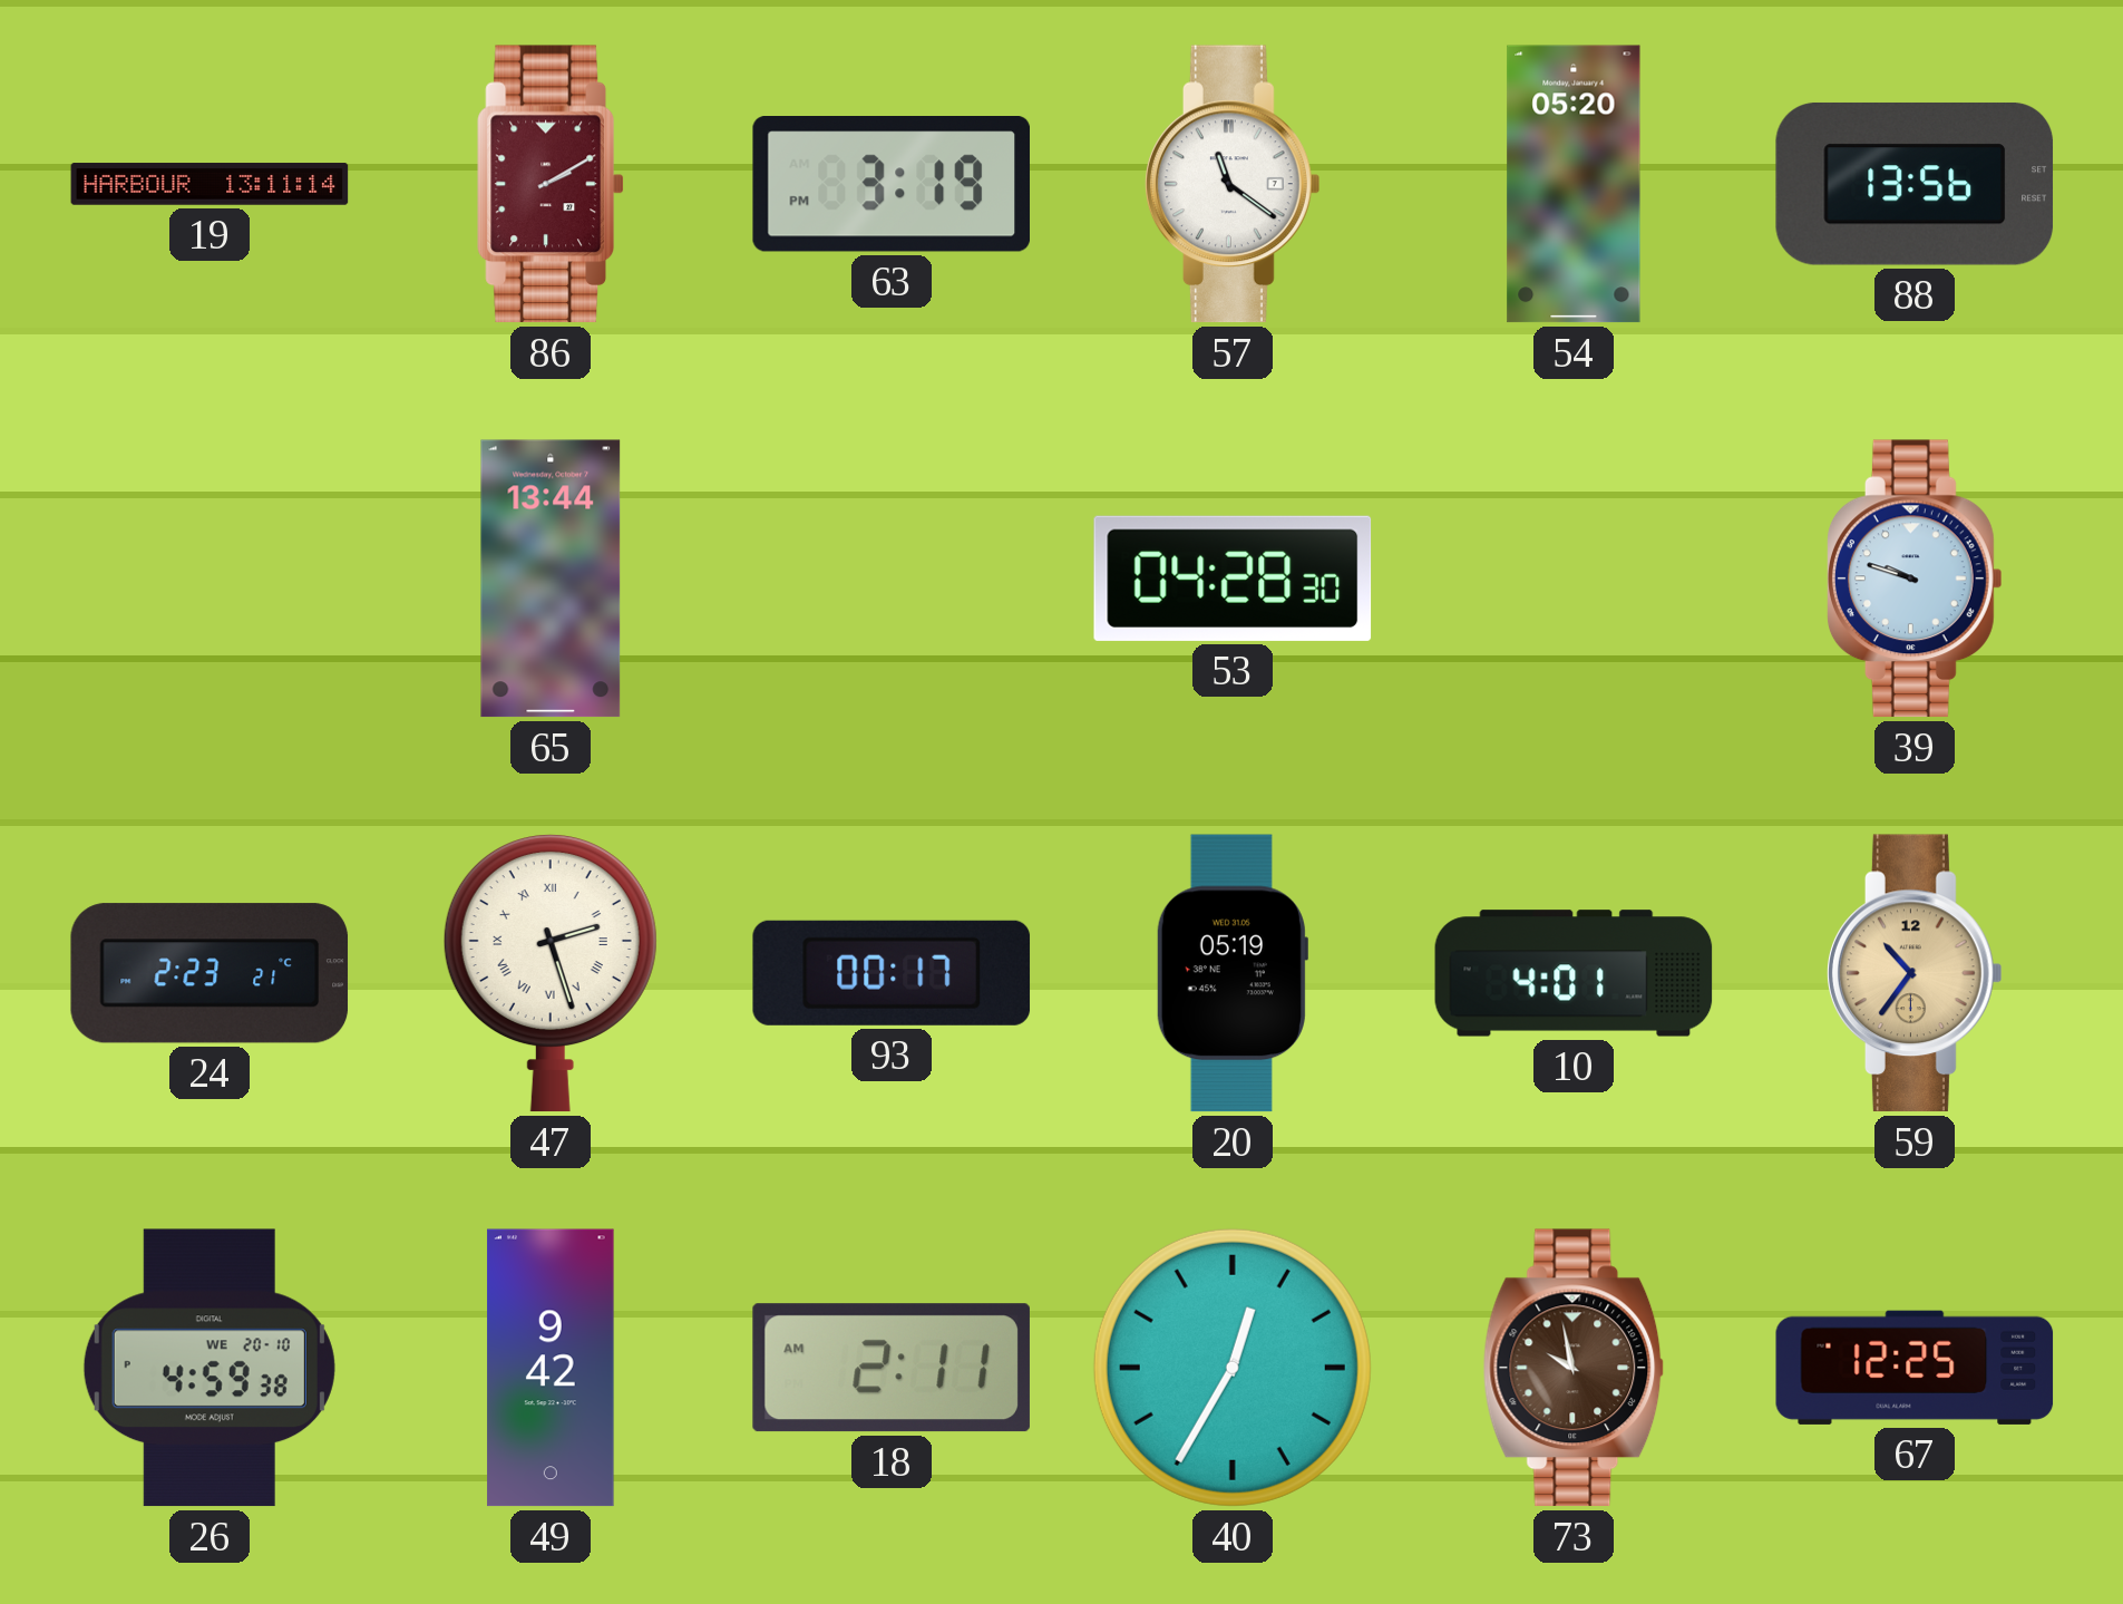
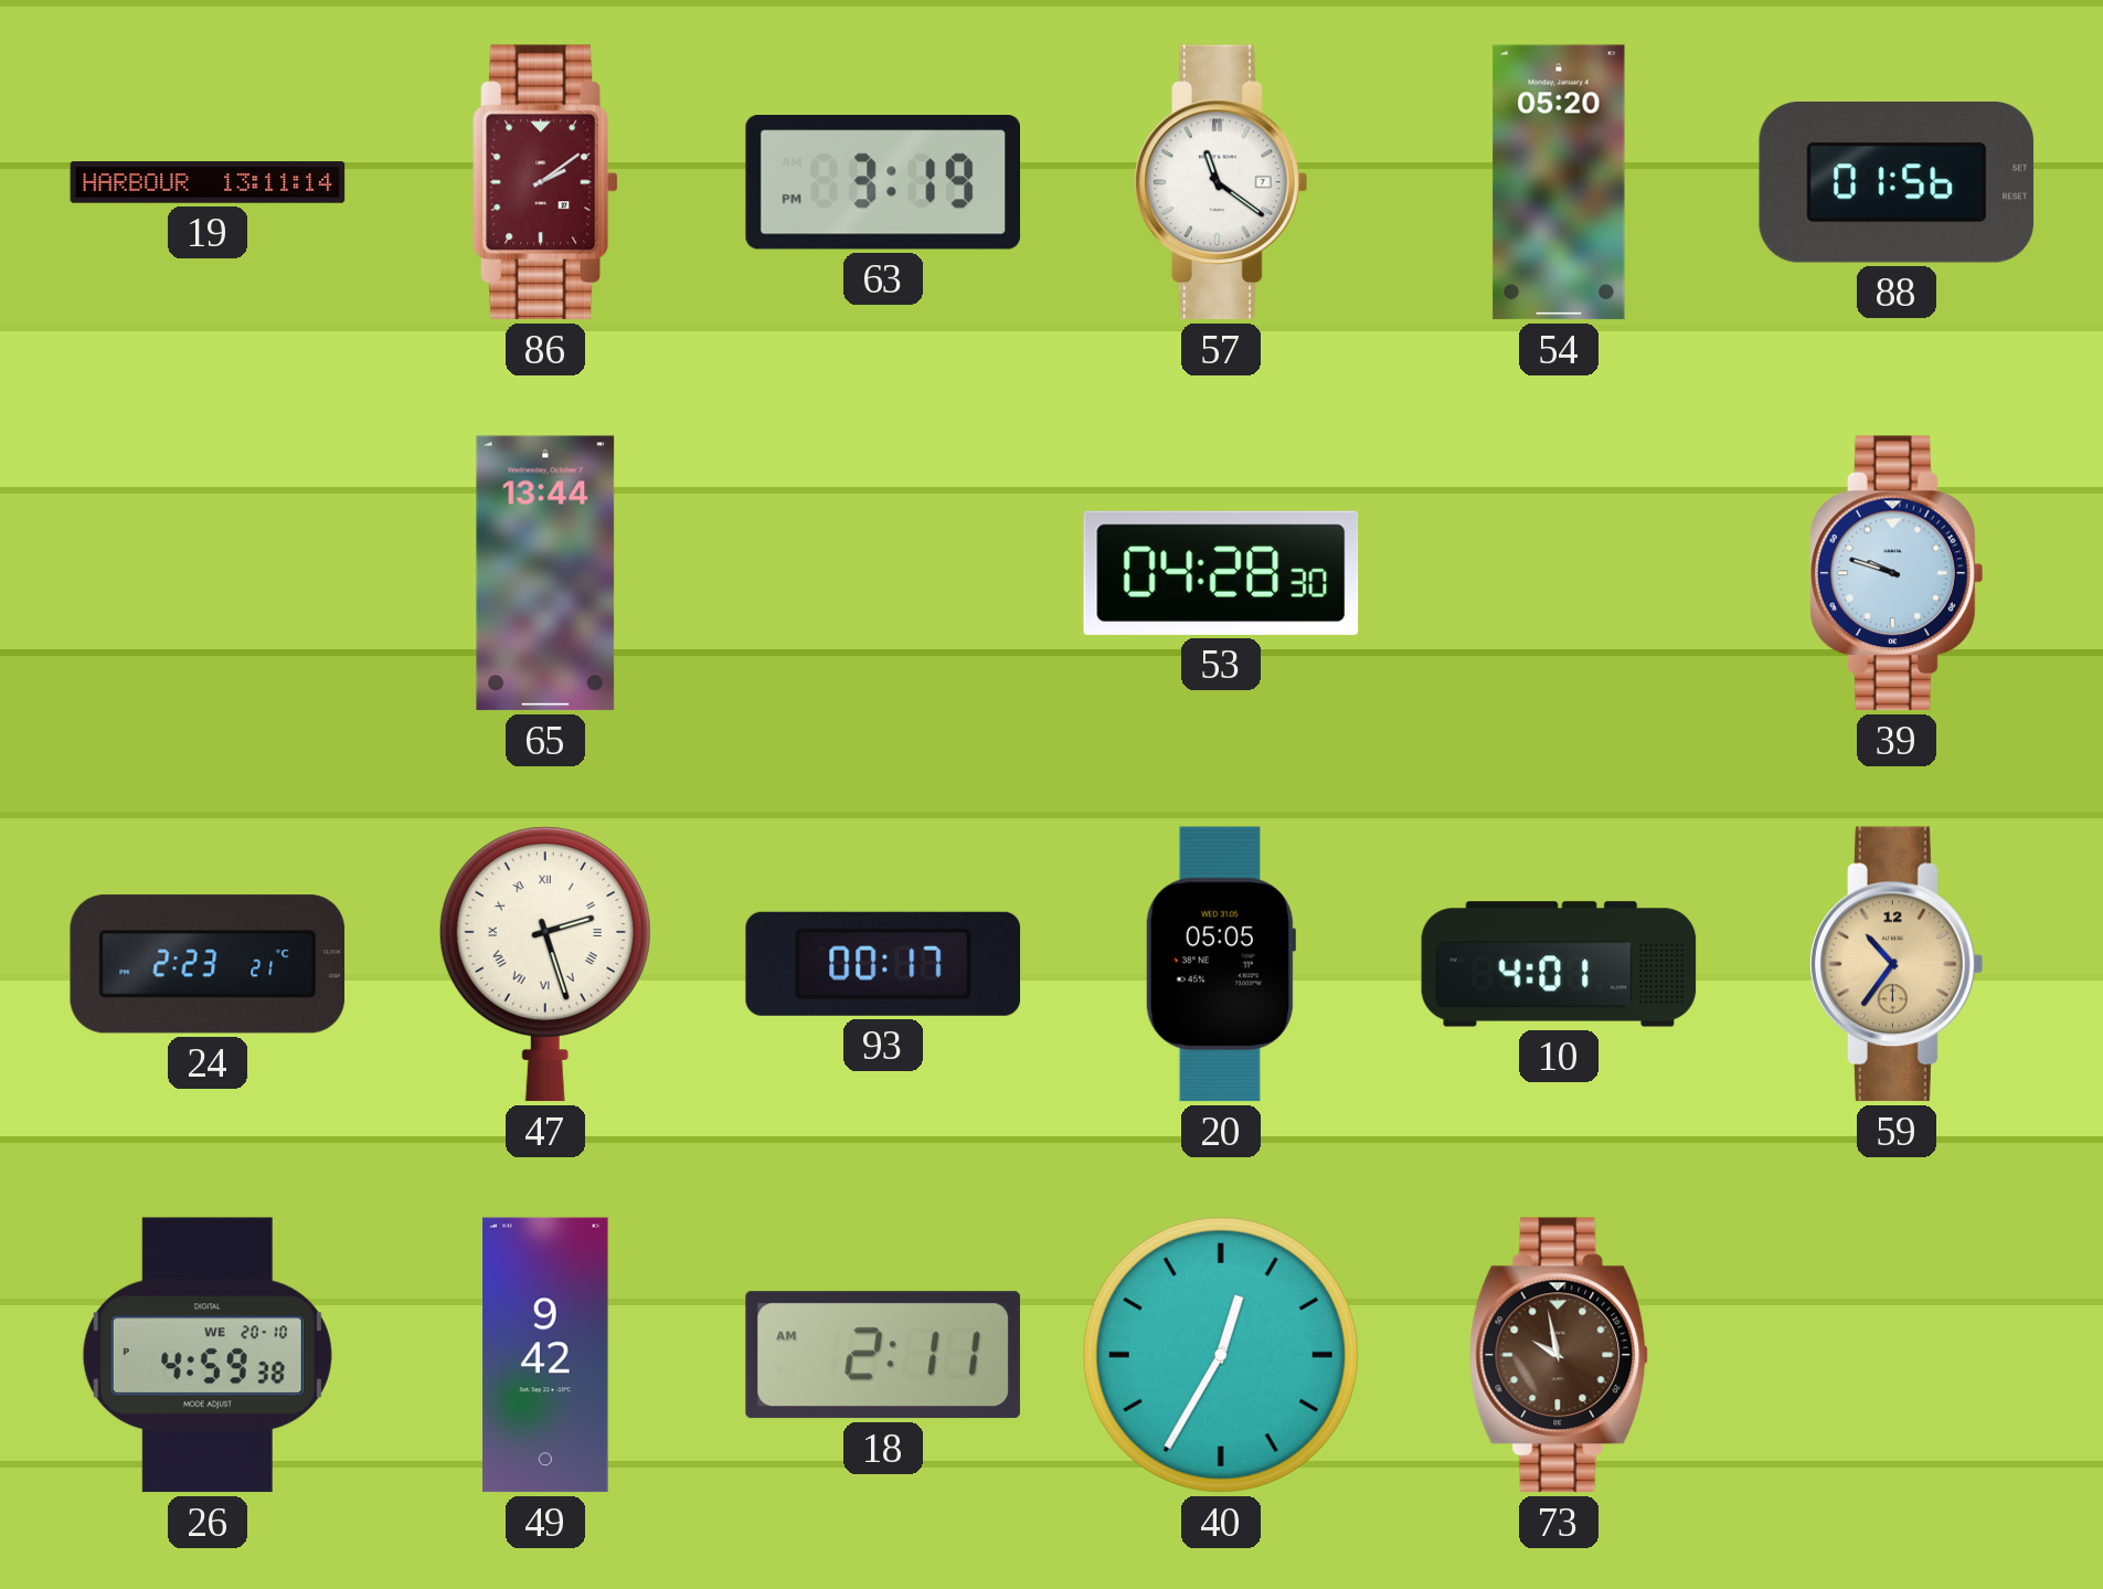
86: 2:10 -> 2:09 (545, 182)
88: 13:56 -> 01:56 (1897, 182)
20: 05:19 -> 05:05 (1220, 964)
67: 12:25 -> none (1915, 1368)
